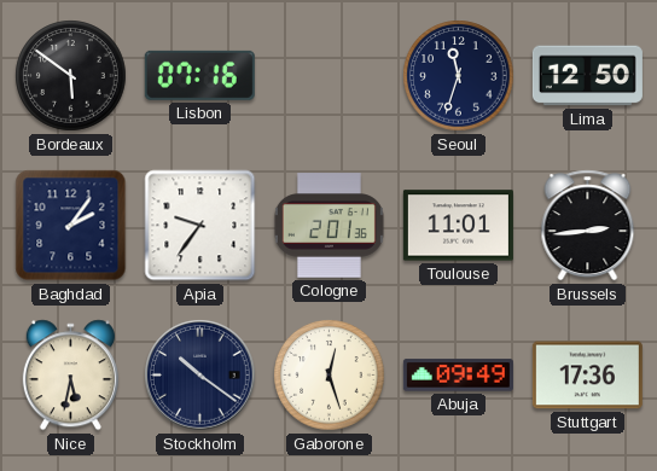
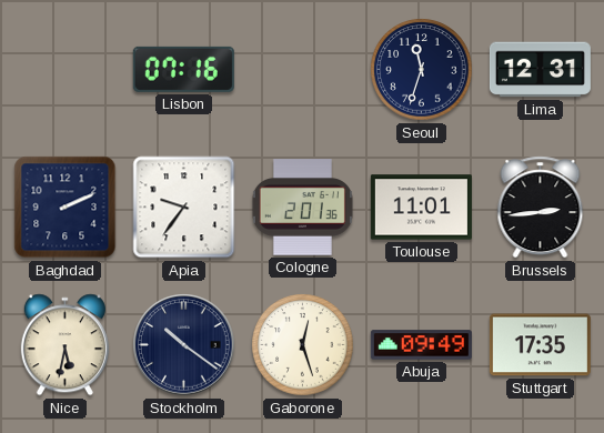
Bordeaux: 5:51 -> none (71, 76)
Lima: 12:50 -> 12:31 (540, 70)
Baghdad: 2:06 -> 2:11 (66, 208)
Stuttgart: 17:36 -> 17:35 (540, 345)
